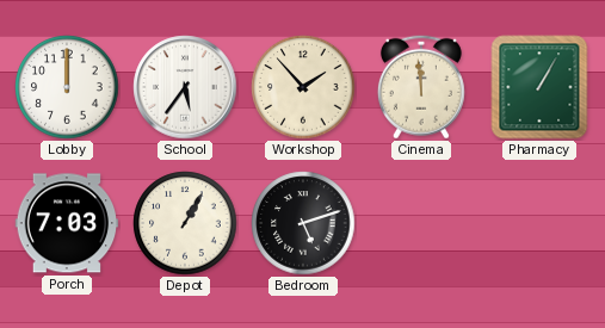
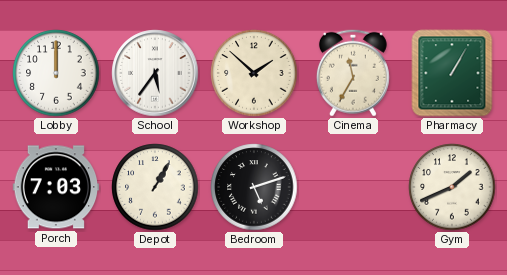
Workshop: 1:53 -> 1:52 (254, 73)
Cinema: 11:59 -> 11:35 (353, 73)
Gym: none -> 1:41 (452, 187)
